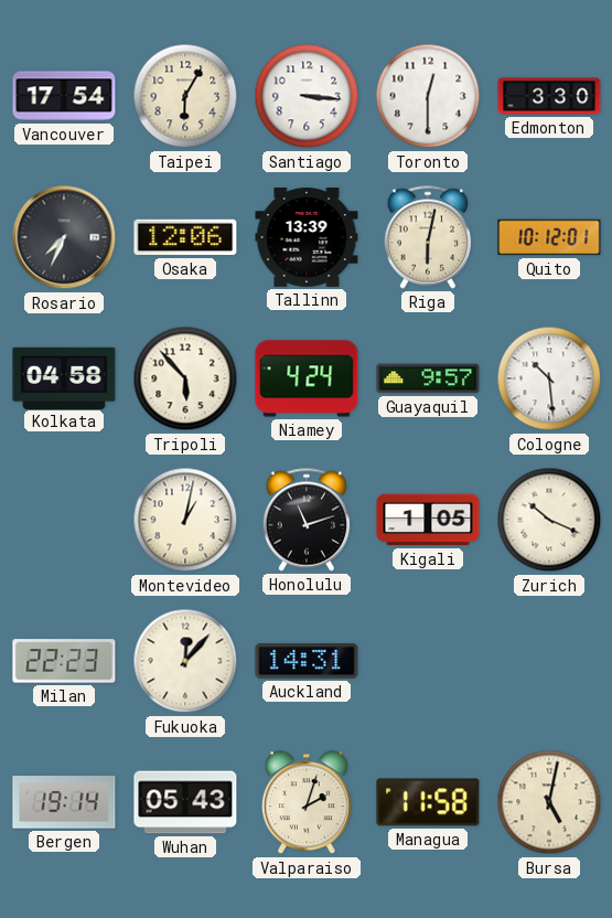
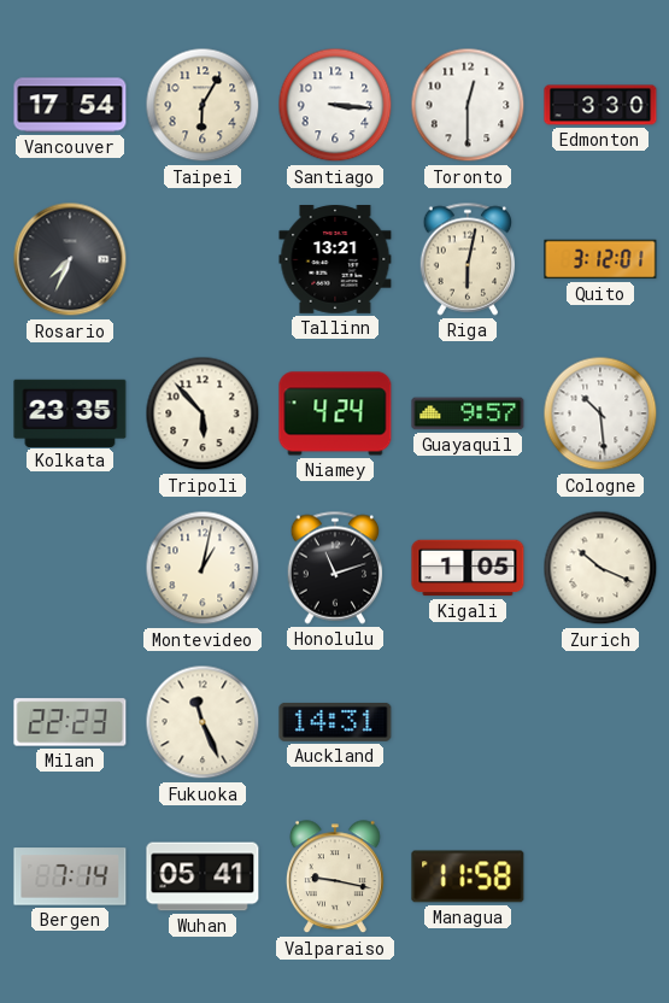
Osaka: 12:06 -> none (185, 237)
Tallinn: 13:39 -> 13:21 (335, 260)
Quito: 10:12 -> 3:12 (600, 259)
Kolkata: 04:58 -> 23:35 (70, 412)
Fukuoka: 12:07 -> 11:26 (203, 722)
Bergen: 19:14 -> 7:14 (70, 876)
Wuhan: 05:43 -> 05:41 (203, 876)
Valparaiso: 2:03 -> 9:17 (335, 878)
Bursa: 5:02 -> none (549, 802)
